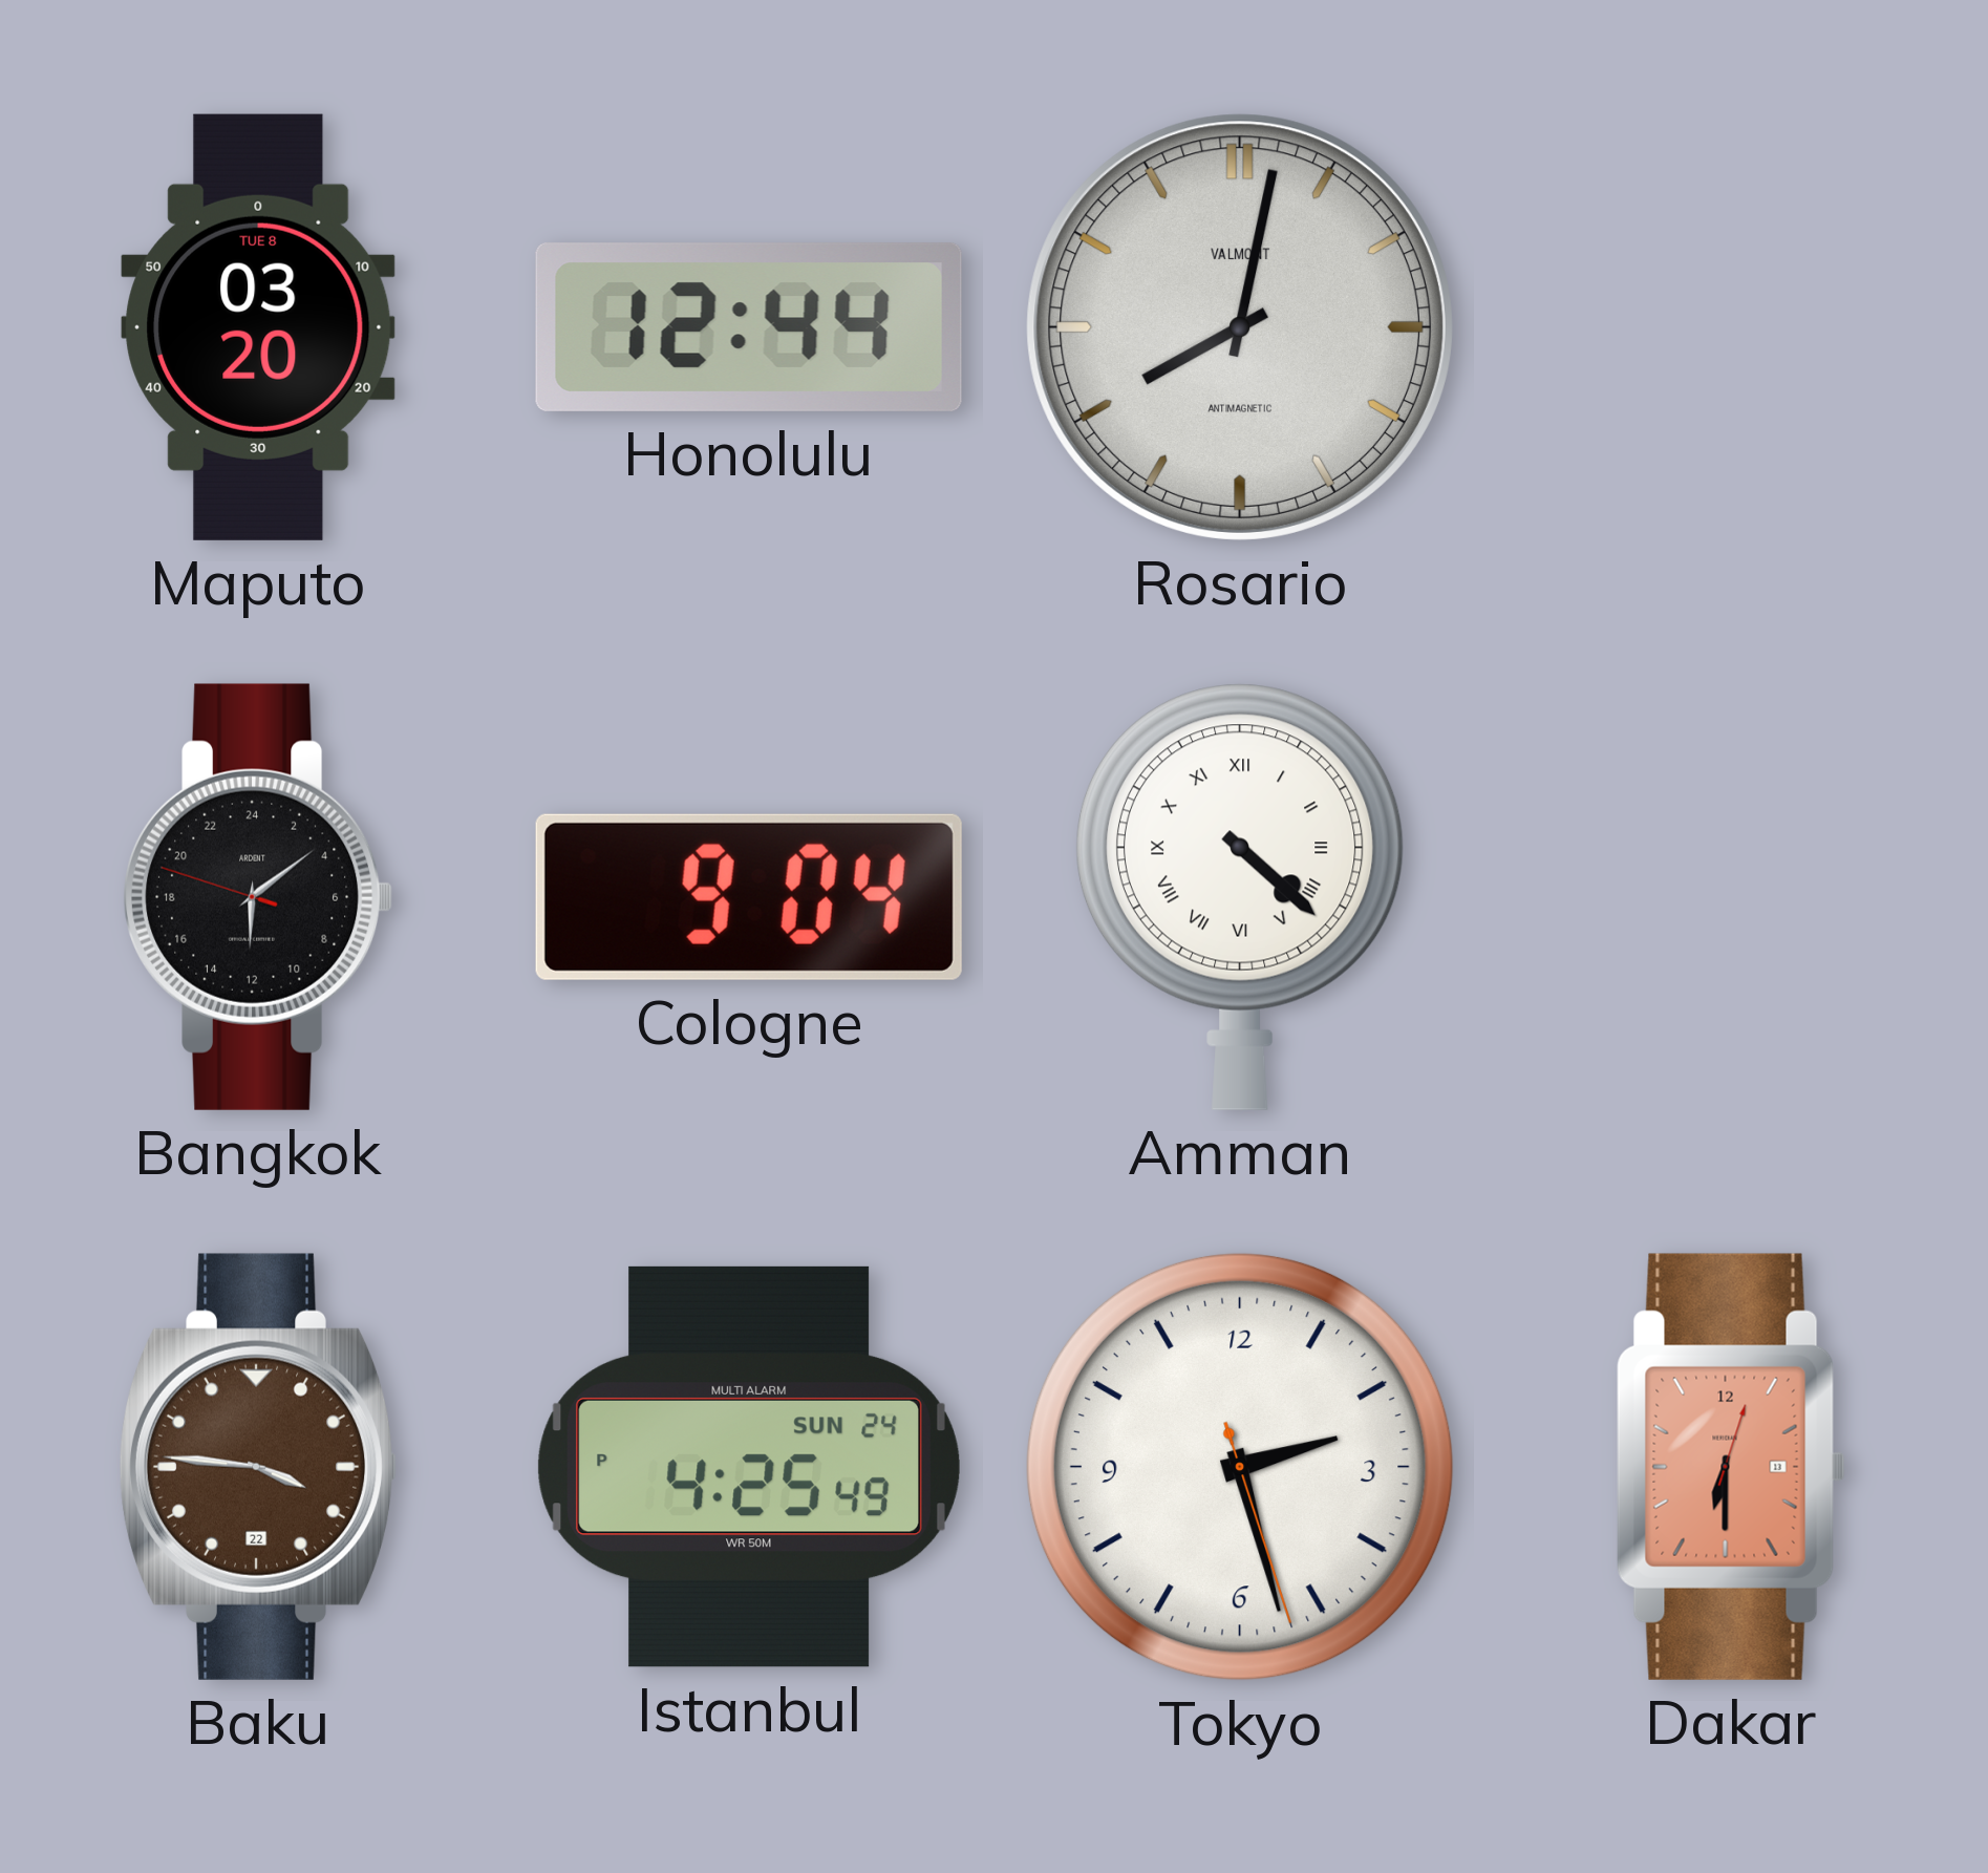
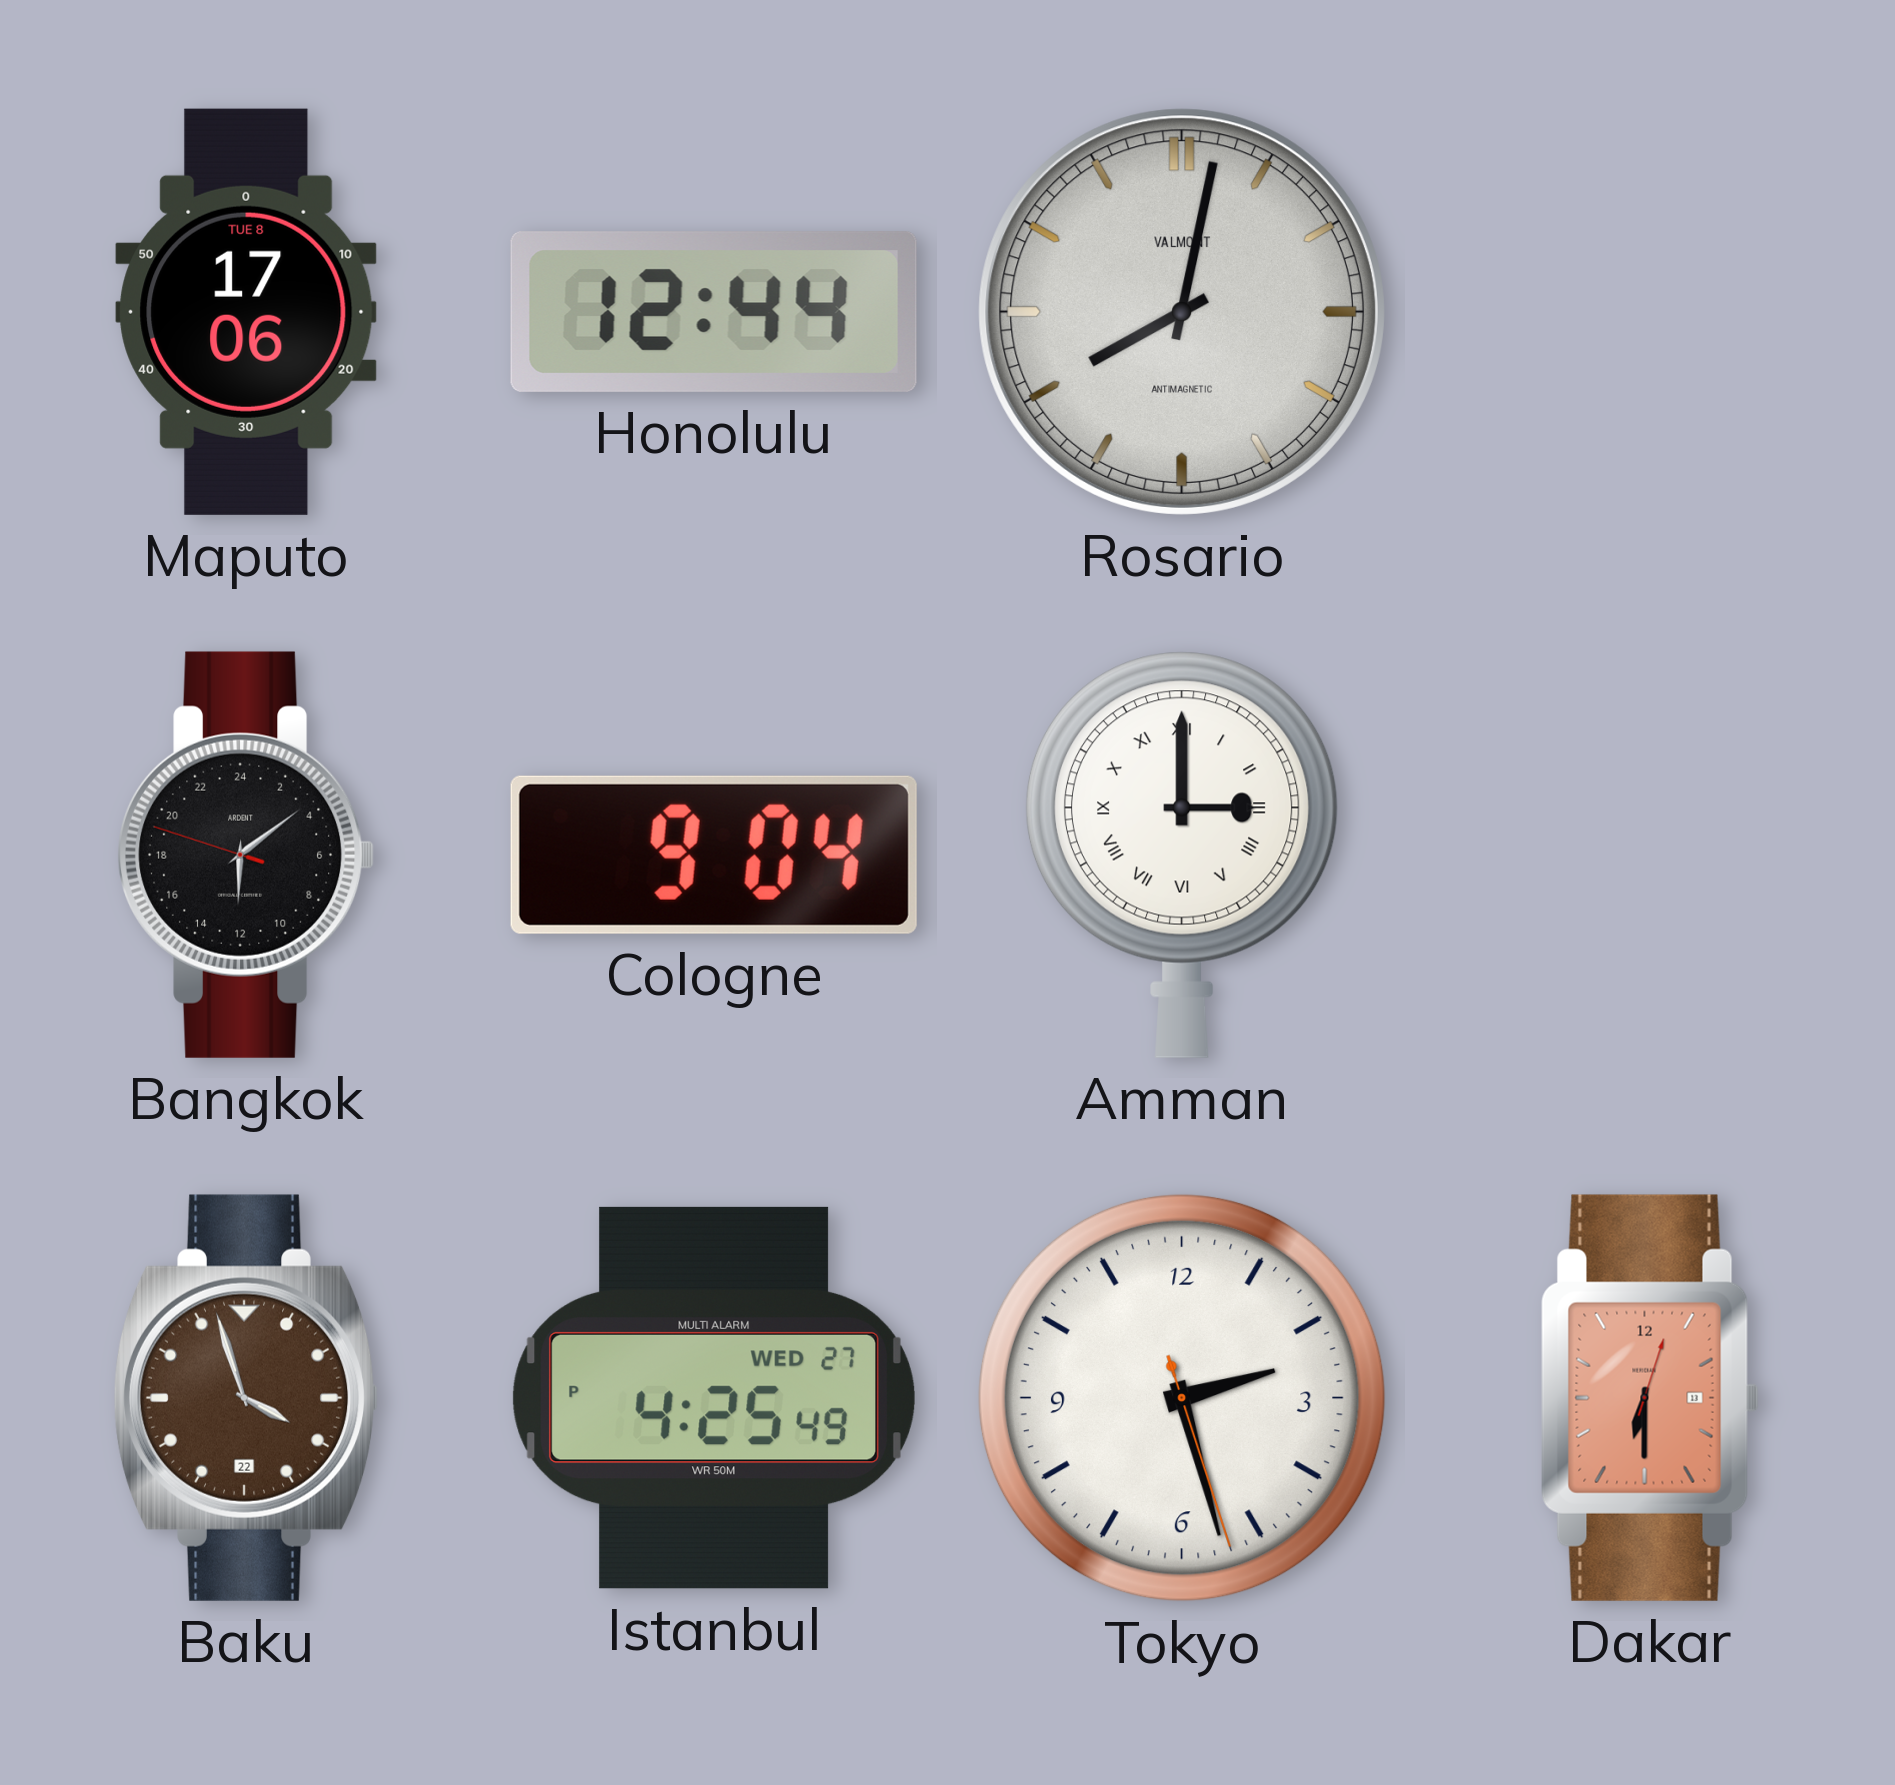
Maputo: 03:20 -> 17:06 (246, 312)
Amman: 4:22 -> 3:00 (1182, 855)
Baku: 3:46 -> 3:57 (246, 1398)
Istanbul date: SUN 24 -> WED 27 (714, 1398)
